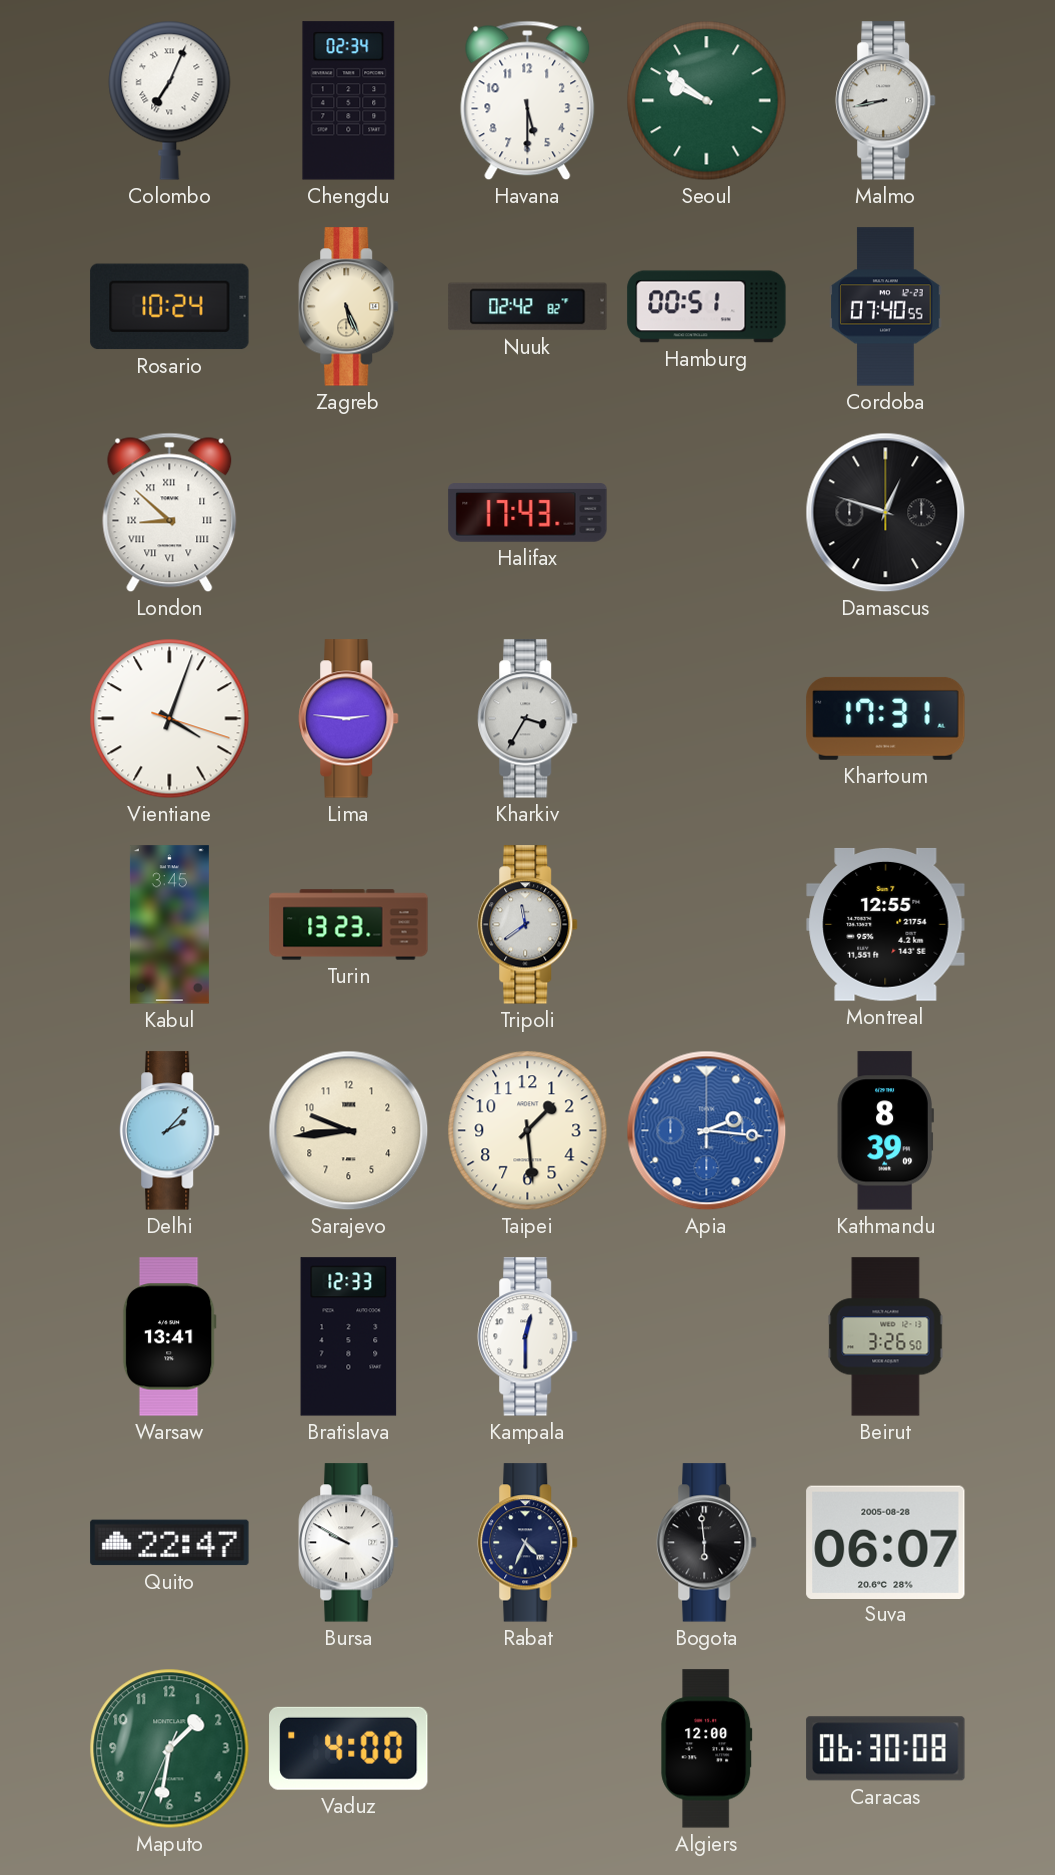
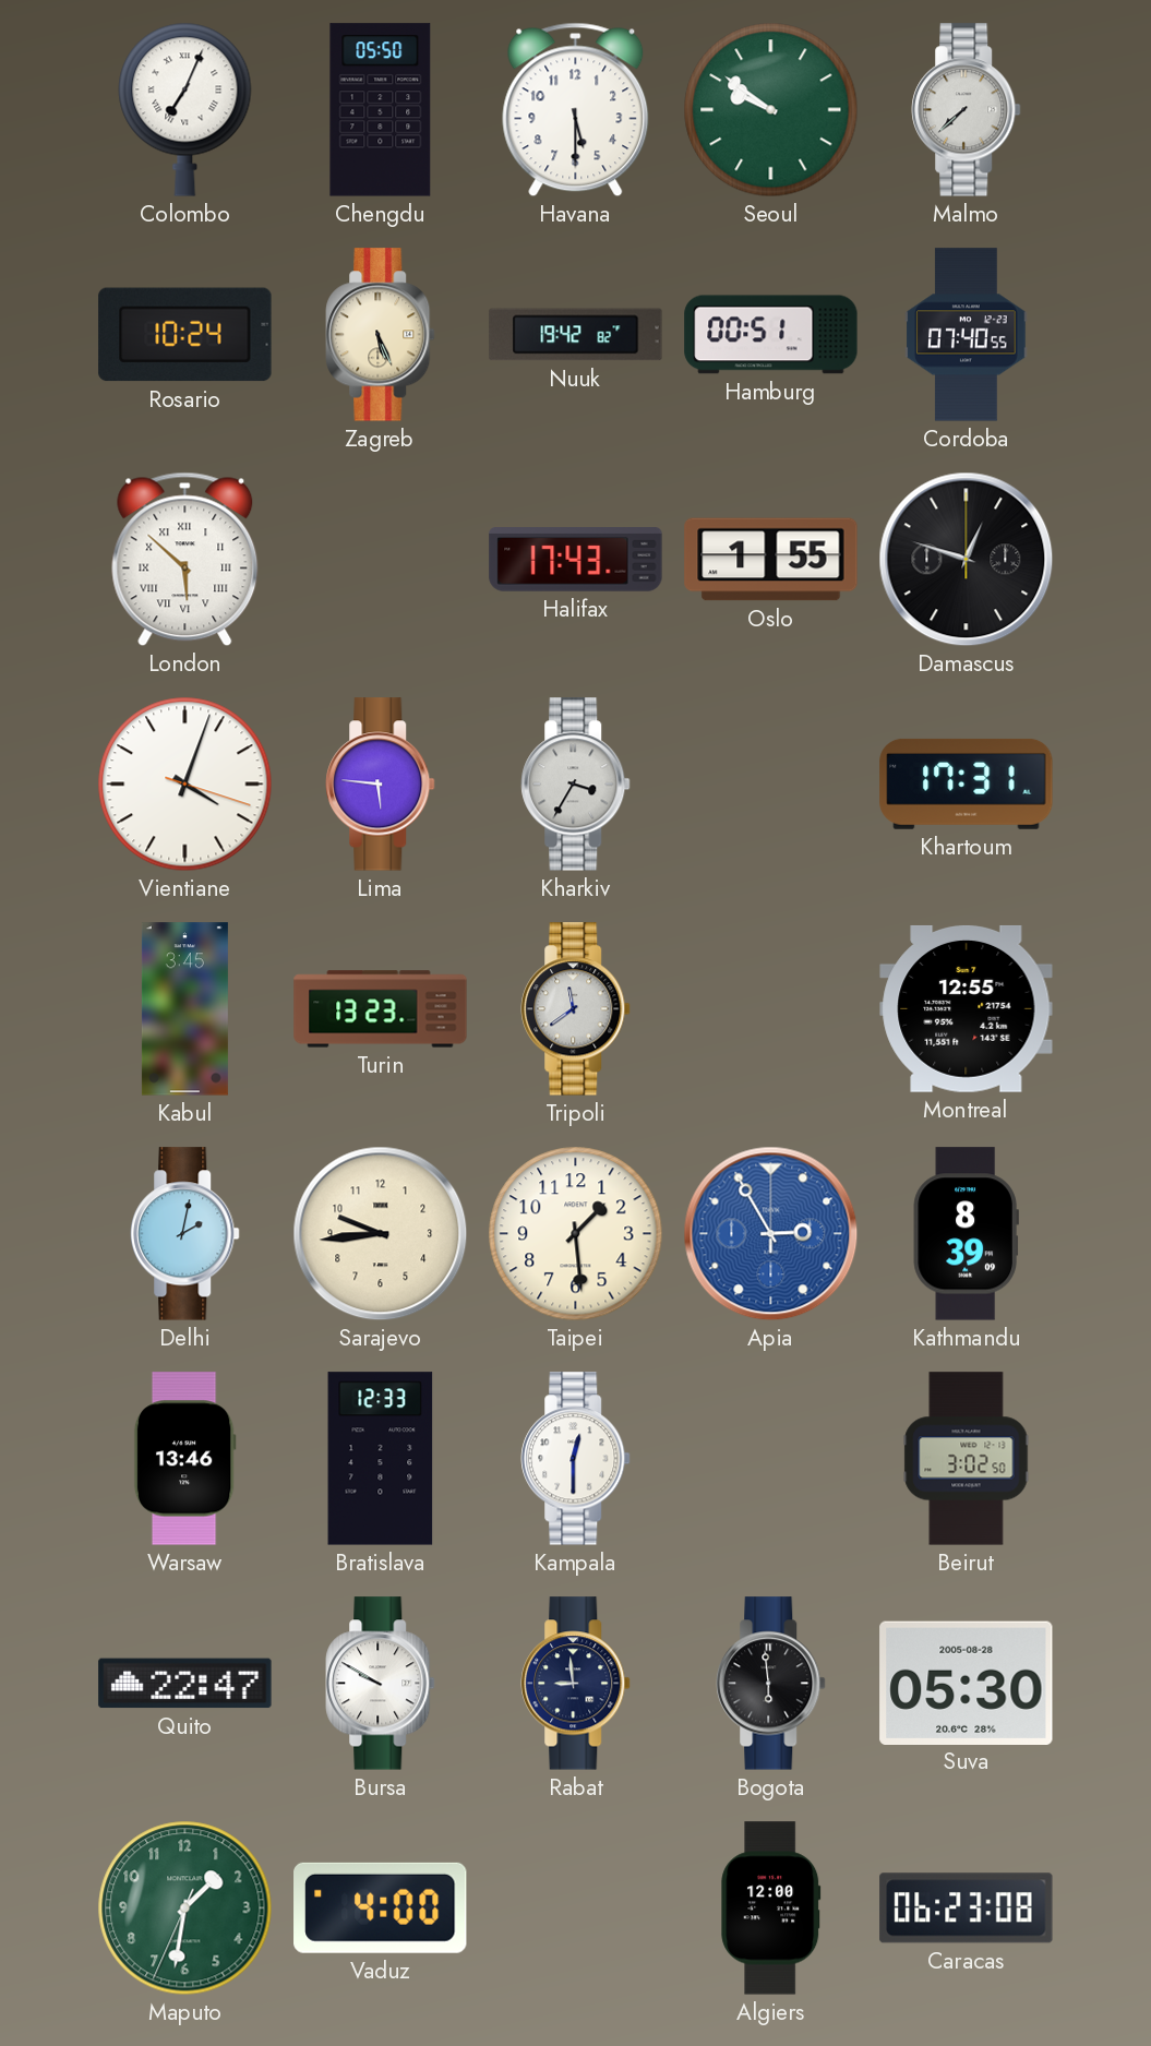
Chengdu: 02:34 -> 05:50 (381, 110)
Malmo: 8:43 -> 7:38 (967, 110)
Nuuk: 02:42 -> 19:42 (576, 335)
London: 8:52 -> 5:52 (185, 560)
Oslo: none -> 1:55 (771, 560)
Lima: 2:46 -> 5:46 (381, 785)
Delhi: 2:07 -> 2:02 (185, 1234)
Apia: 2:16 -> 2:55 (771, 1234)
Warsaw: 13:41 -> 13:46 (184, 1459)
Beirut: 3:26 -> 3:02 (967, 1459)
Rabat: 4:34 -> 8:59 (576, 1684)
Suva: 06:07 -> 05:30 (967, 1683)
Caracas: 06:30 -> 06:23 (967, 1909)
